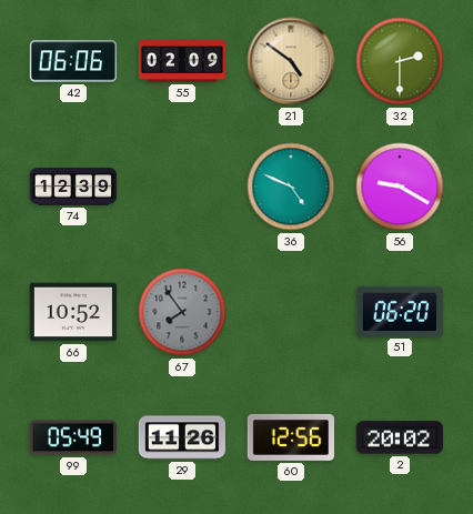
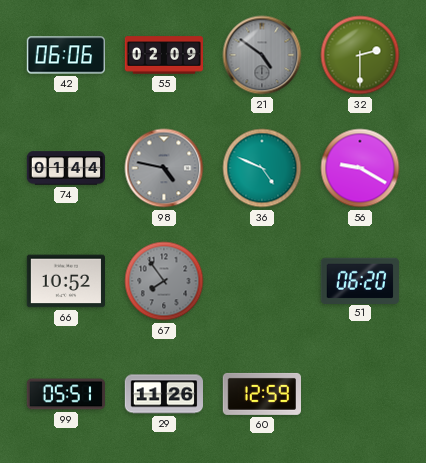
21 dial: champagne -> grey (262, 55)
74: 12:39 -> 01:44 (66, 168)
98: none -> 4:47 (164, 168)
99: 05:49 -> 05:51 (65, 394)
60: 12:56 -> 12:59 (261, 394)
2: 20:02 -> none (399, 437)
